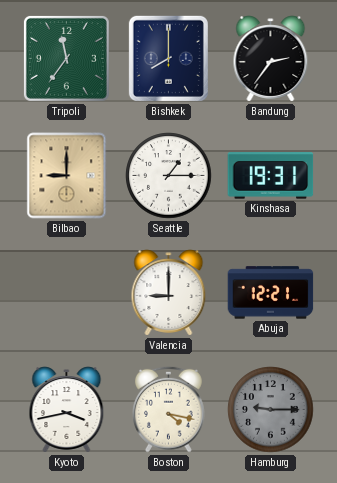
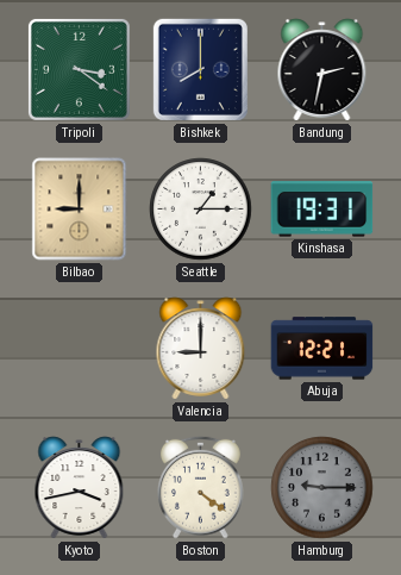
Tripoli: 11:36 -> 3:21 (79, 69)
Bandung: 2:36 -> 2:32 (322, 70)
Boston: 4:17 -> 4:21 (201, 487)
